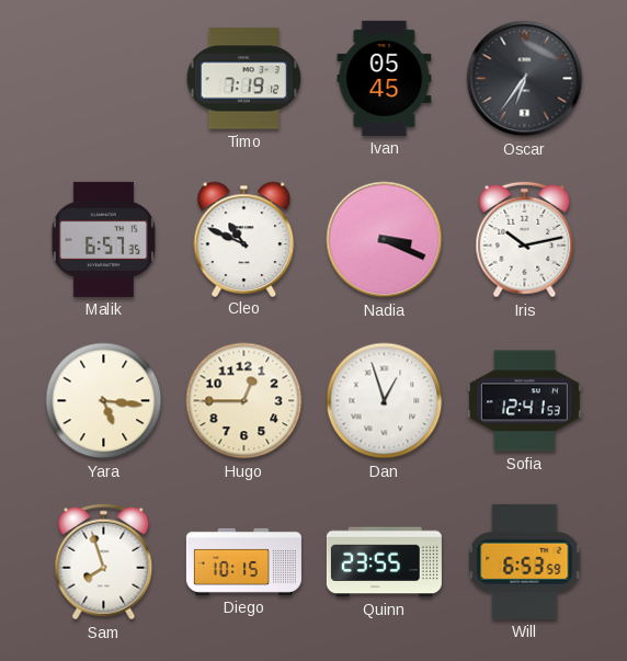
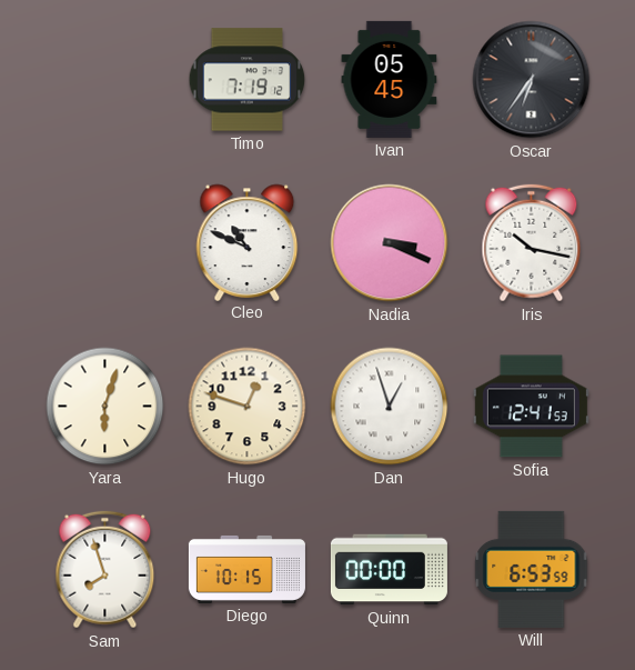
Malik: 6:57 -> none (103, 239)
Iris: 10:13 -> 10:17 (532, 243)
Yara: 5:16 -> 6:03 (105, 407)
Hugo: 12:45 -> 12:48 (248, 407)
Quinn: 23:55 -> 00:00 (389, 570)
